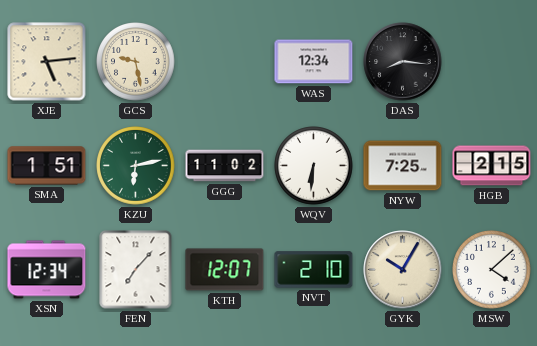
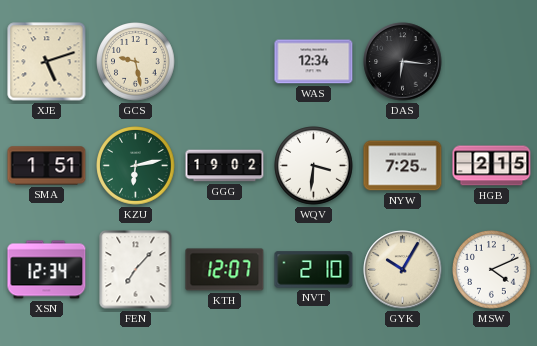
XJE: 5:14 -> 5:12 (47, 62)
DAS: 8:16 -> 6:16 (403, 62)
GGG: 11:02 -> 19:02 (225, 166)
WQV: 6:31 -> 3:31 (314, 166)
MSW: 4:08 -> 4:11 (492, 270)
